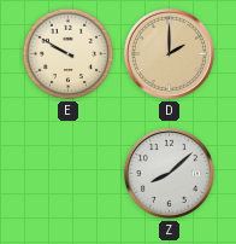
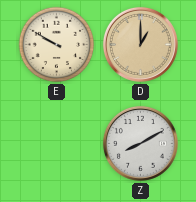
D: 2:00 -> 1:00 (140, 44)
Z: 8:08 -> 8:10 (140, 143)
